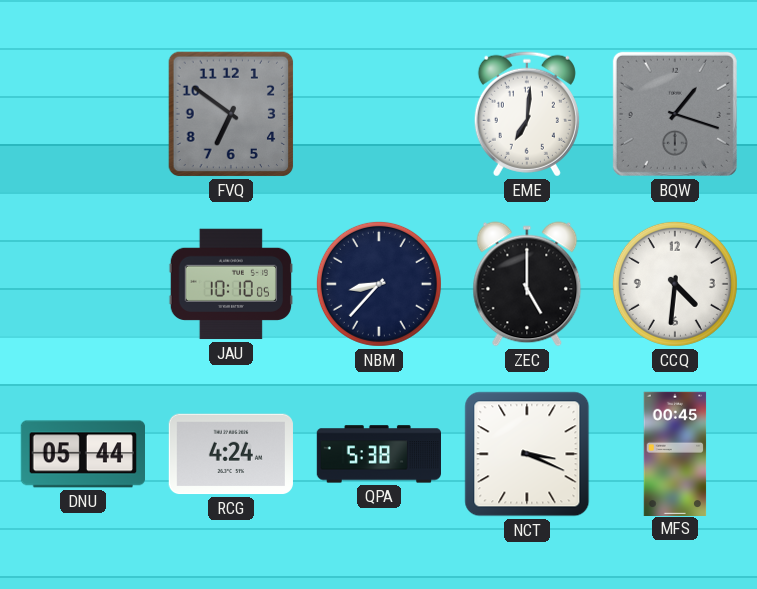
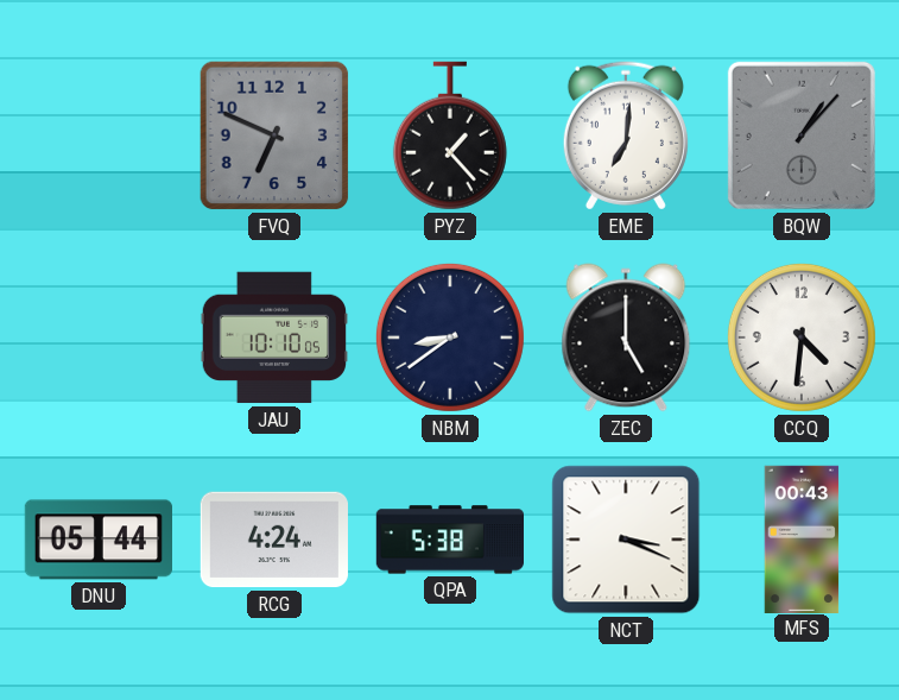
FVQ: 6:51 -> 6:49 (274, 135)
PYZ: none -> 1:23 (450, 135)
BQW: 1:18 -> 1:07 (802, 135)
NBM: 8:37 -> 8:39 (450, 338)
MFS: 00:45 -> 00:43 (802, 538)
